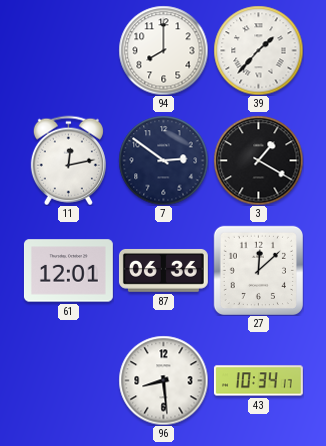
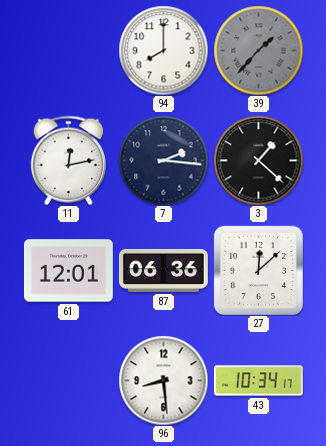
39 dial: white -> grey (258, 50)
7: 2:51 -> 2:16 (163, 160)
3: 1:20 -> 1:22 (258, 160)
